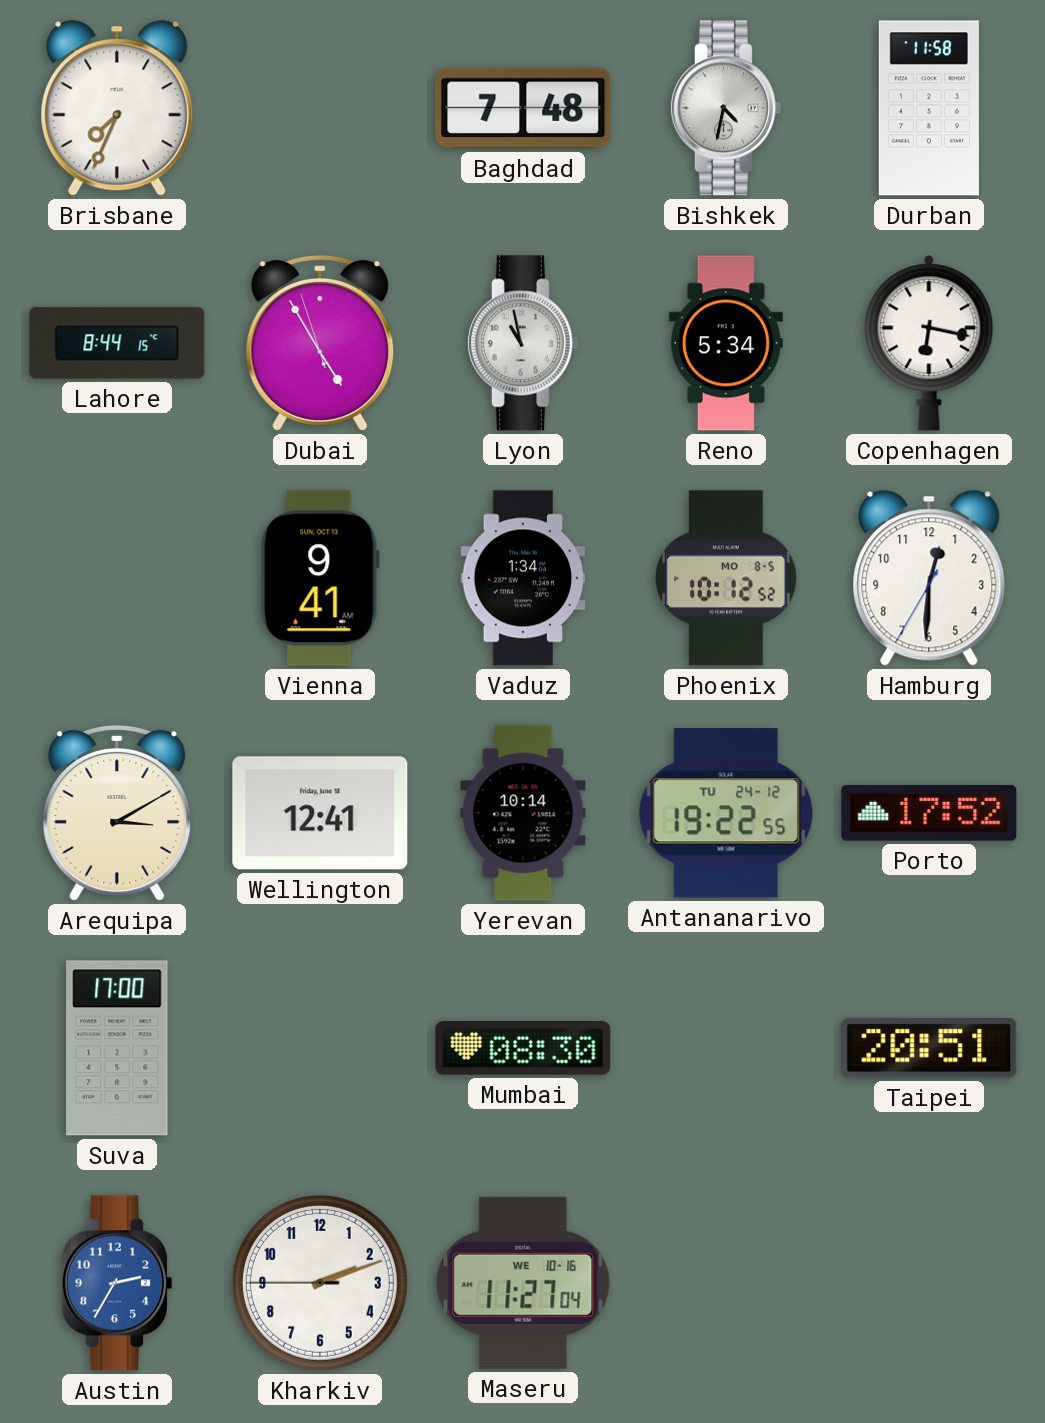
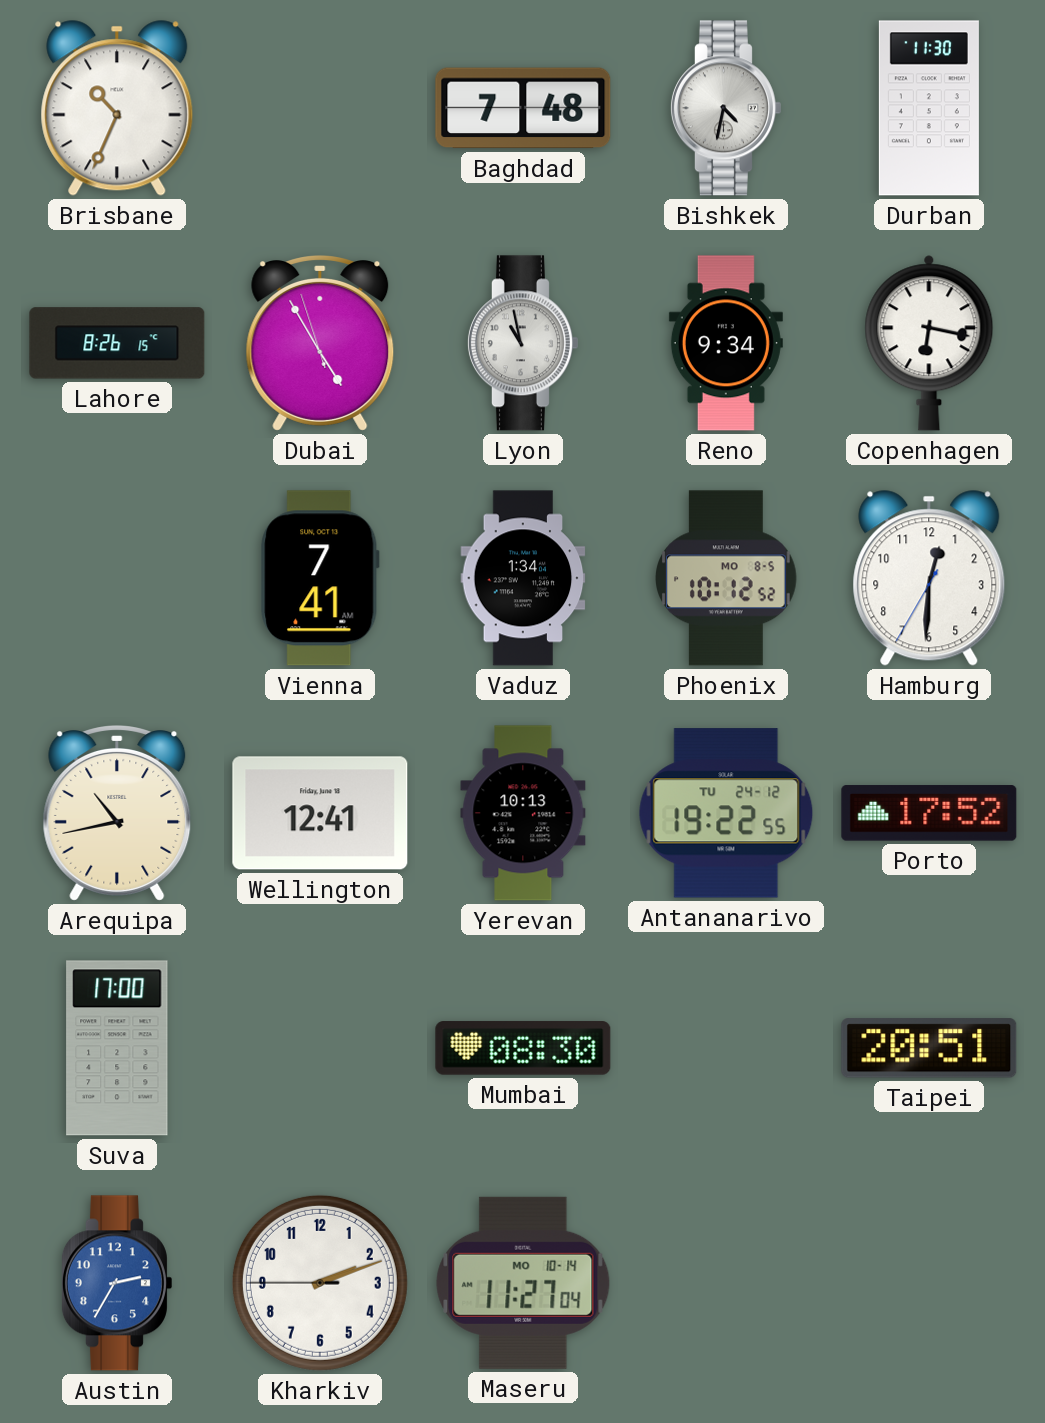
Brisbane: 7:34 -> 10:34 (117, 108)
Durban: 11:58 -> 11:30 (929, 108)
Lahore: 8:44 -> 8:26 (117, 343)
Reno: 5:34 -> 9:34 (726, 343)
Vienna: 9:41 -> 7:41 (320, 578)
Arequipa: 3:10 -> 10:43 (117, 814)
Yerevan: 10:14 -> 10:13 (523, 813)
Maseru date: WE 10-16 -> MO 10-14 (523, 1283)
